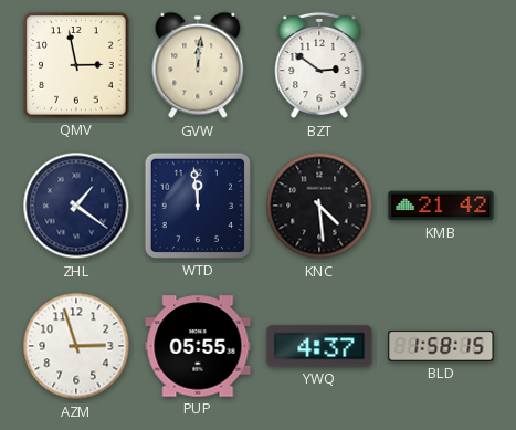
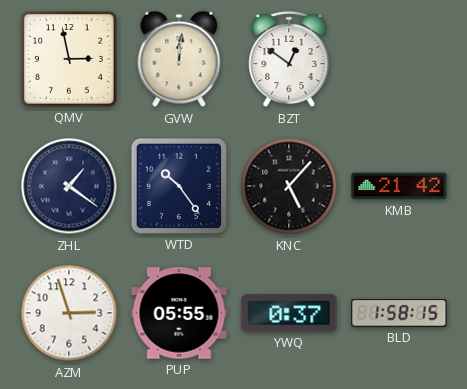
BZT: 2:51 -> 12:51 (289, 59)
WTD: 11:59 -> 10:24 (179, 186)
KNC: 4:29 -> 5:07 (289, 186)
YWQ: 4:37 -> 0:37 (289, 313)
